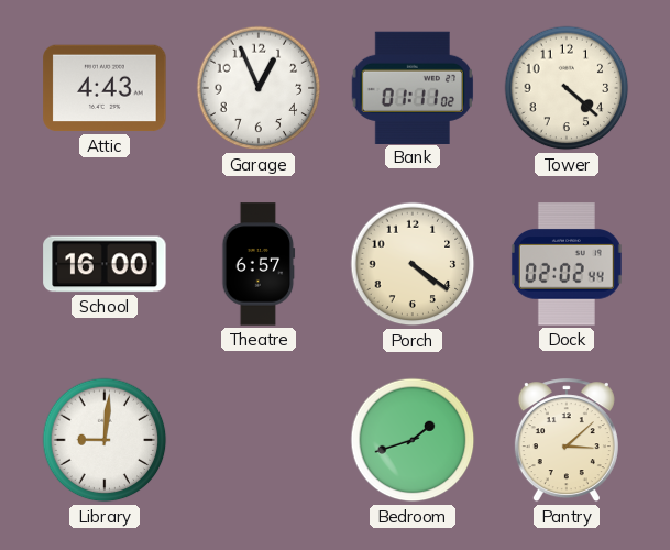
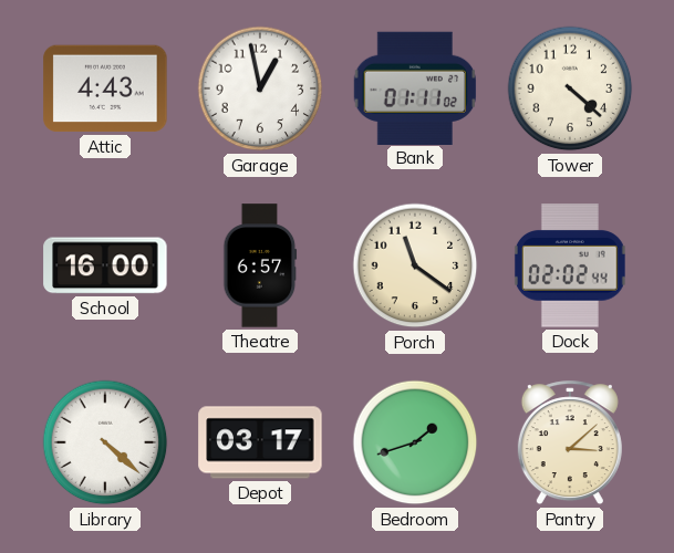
Garage: 12:56 -> 12:58 (260, 88)
Porch: 4:21 -> 11:21 (415, 265)
Library: 9:01 -> 4:22 (105, 442)
Depot: none -> 03:17 (260, 442)
